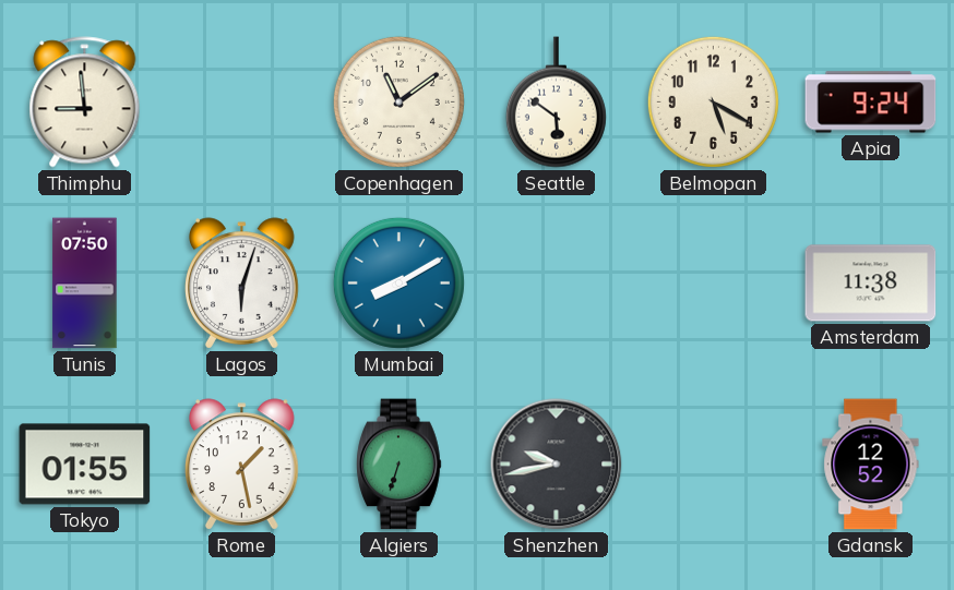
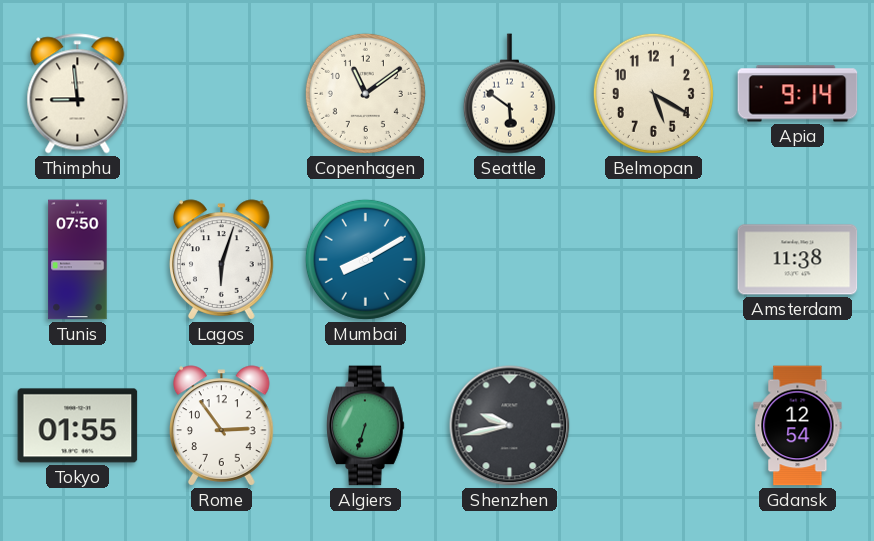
Apia: 9:24 -> 9:14 (798, 94)
Rome: 1:28 -> 2:54 (222, 426)
Gdansk: 12:52 -> 12:54 (798, 426)
